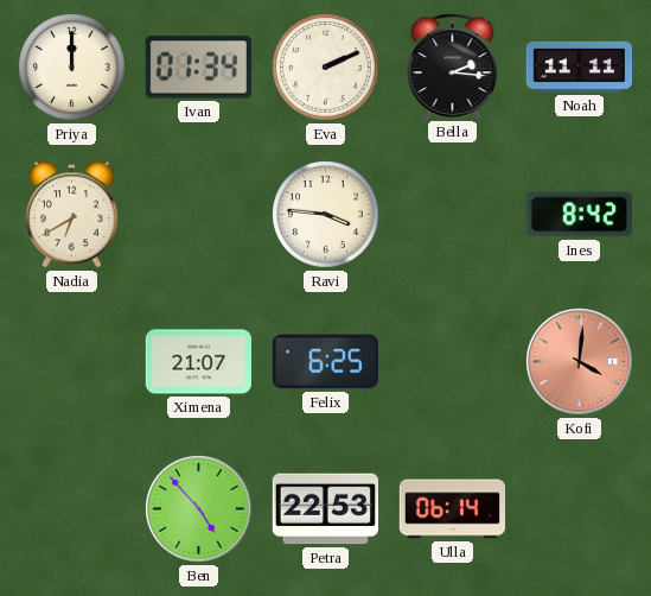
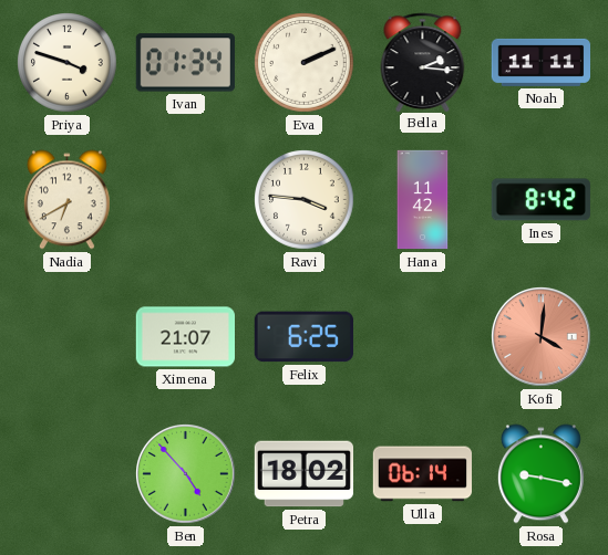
Priya: 12:00 -> 3:48 (68, 63)
Hana: none -> 11:42 (423, 200)
Petra: 22:53 -> 18:02 (303, 474)
Rosa: none -> 9:17 (540, 474)
